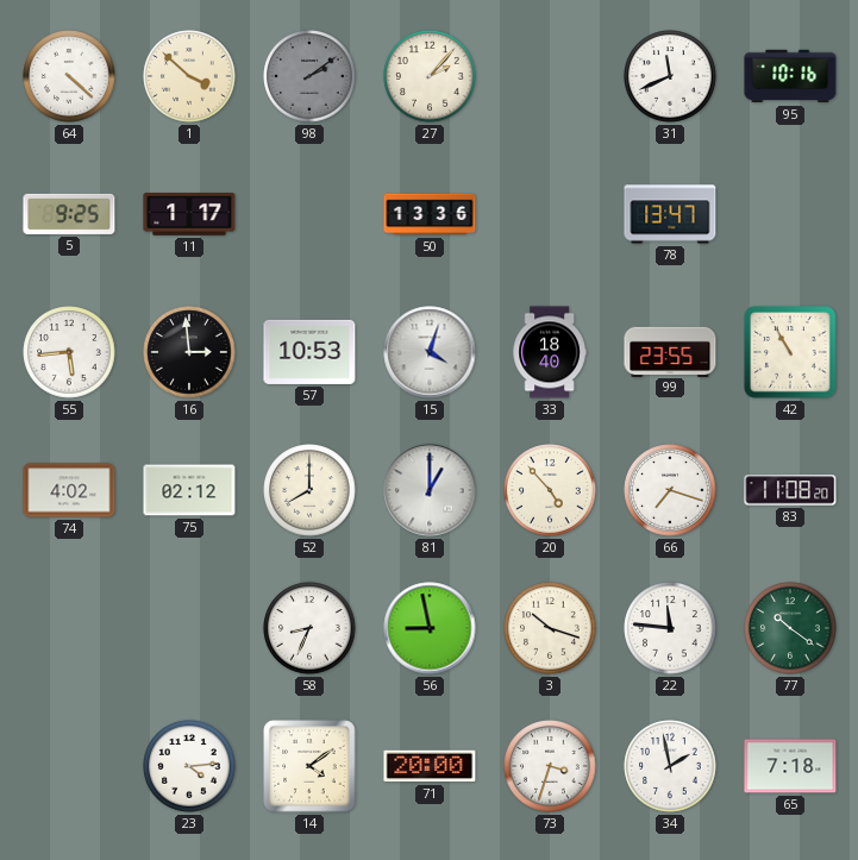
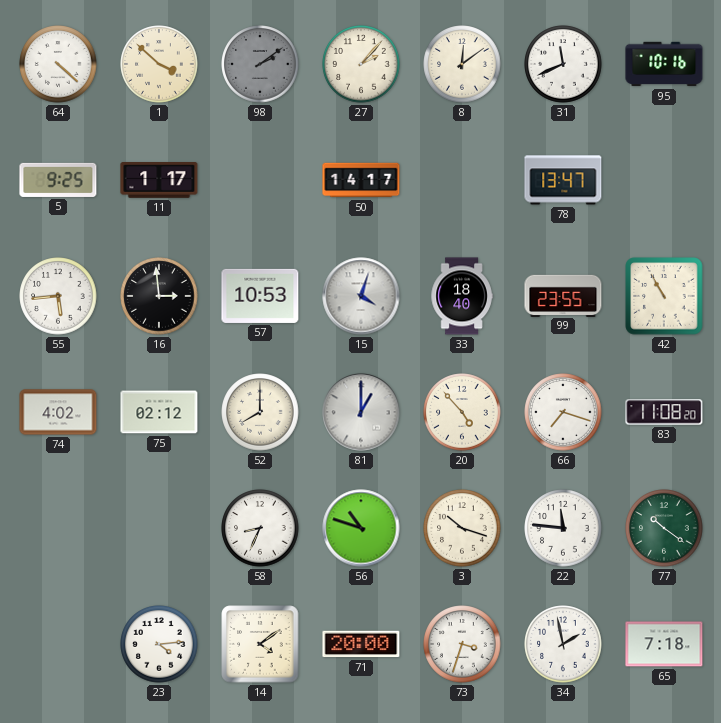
8: none -> 12:09 (462, 64)
50: 13:36 -> 14:17 (361, 180)
56: 8:58 -> 10:48 (361, 528)
